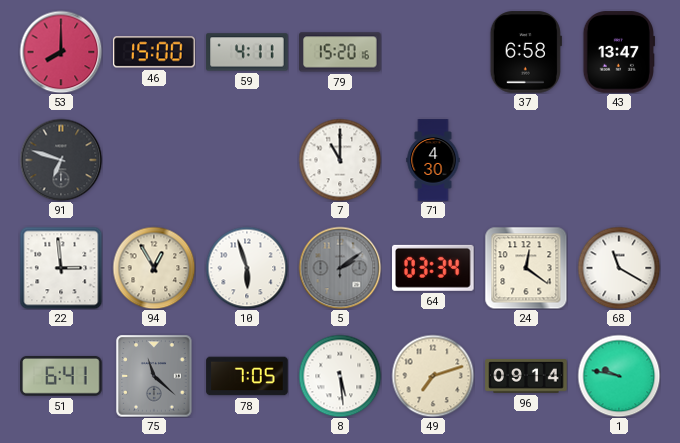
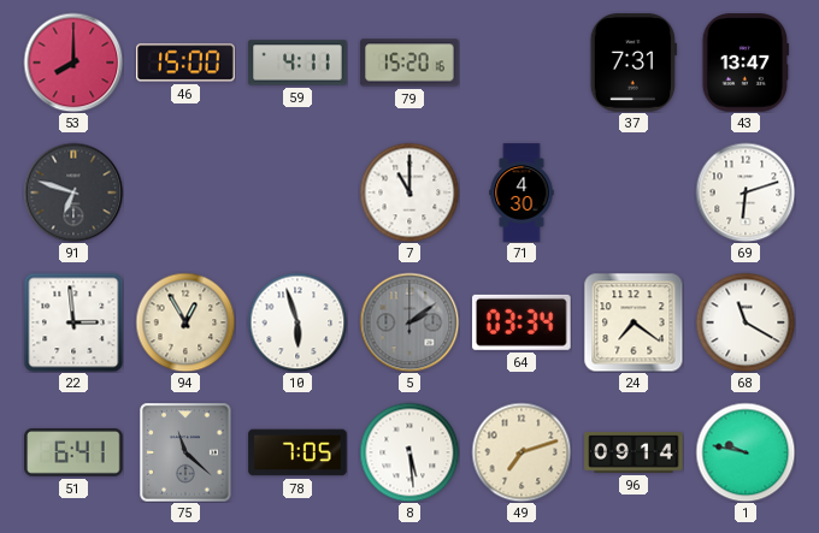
37: 6:58 -> 7:31 (634, 63)
69: none -> 6:12 (746, 193)
24: 12:21 -> 7:21 (634, 322)
